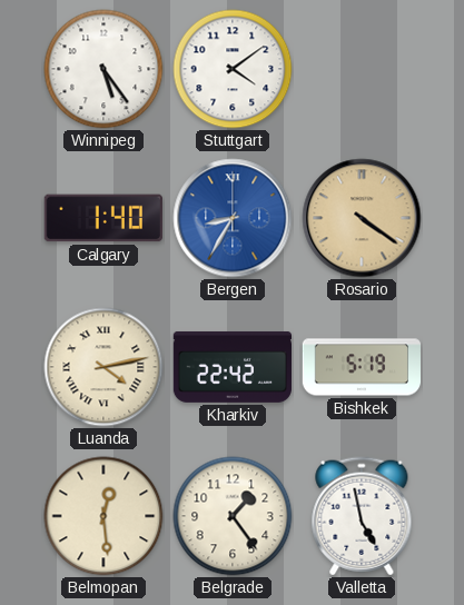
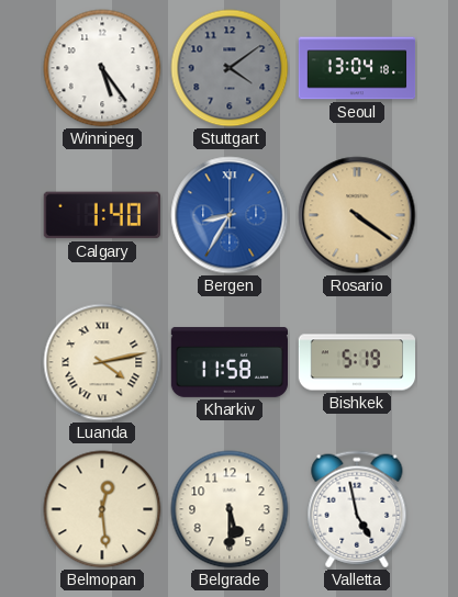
Stuttgart dial: white -> grey (230, 68)
Seoul: none -> 13:04 (357, 68)
Kharkiv: 22:42 -> 11:58 (228, 362)
Belgrade: 1:24 -> 5:30 (230, 509)
